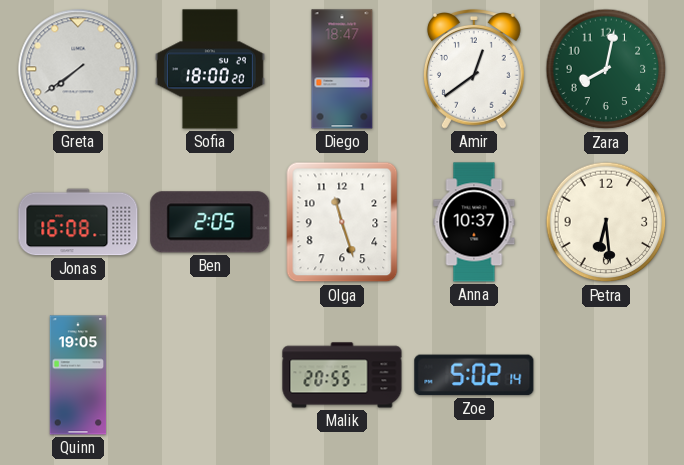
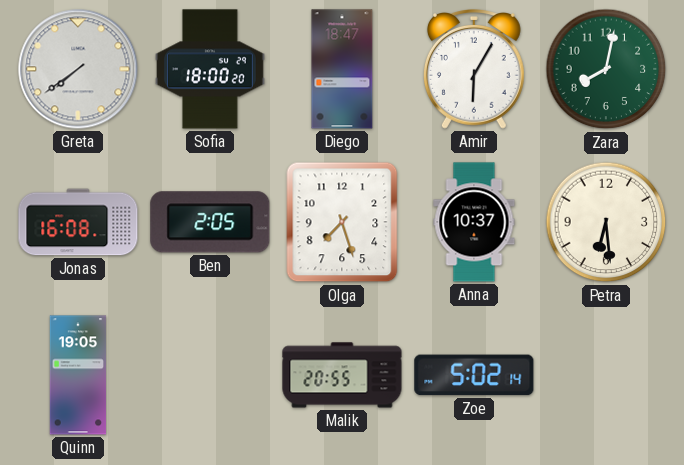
Amir: 12:39 -> 6:05 (474, 70)
Olga: 11:27 -> 7:27 (342, 222)
